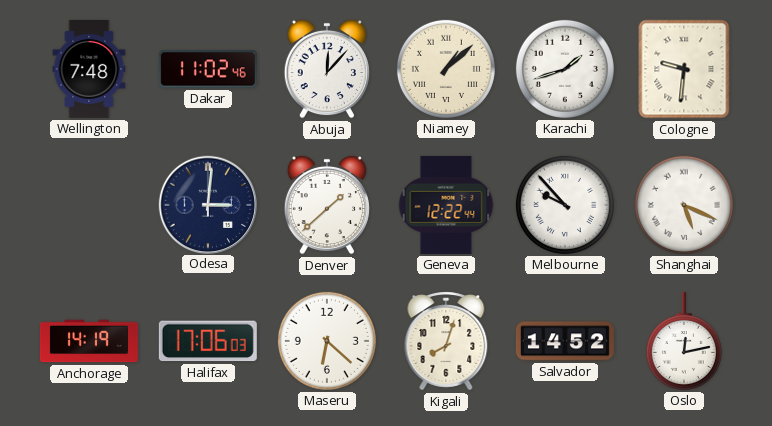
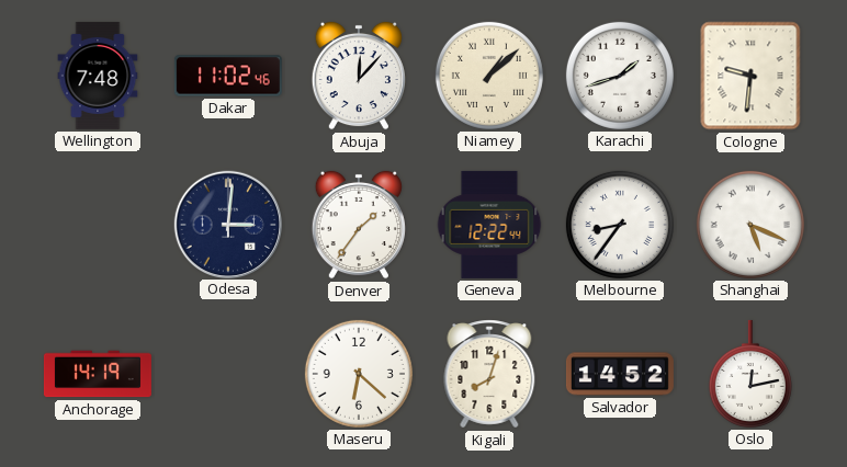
Denver: 1:38 -> 1:36 (359, 225)
Melbourne: 9:53 -> 8:36 (620, 225)
Halifax: 17:06 -> none (208, 341)
